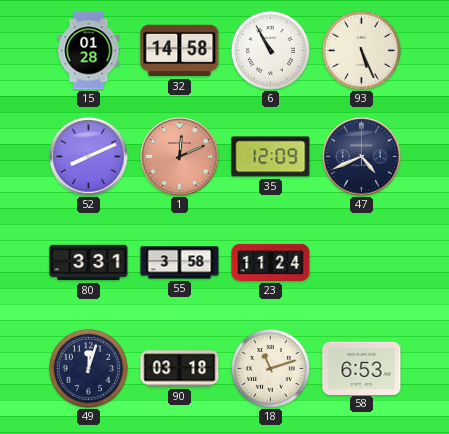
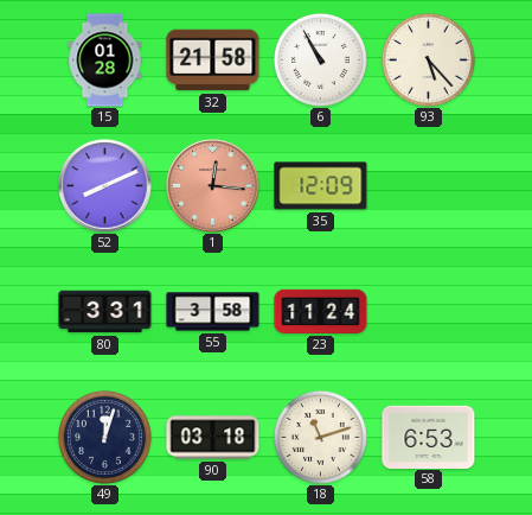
32: 14:58 -> 21:58 (213, 61)
93: 5:26 -> 5:23 (428, 59)
1: 12:11 -> 12:16 (213, 186)
47: 4:41 -> none (362, 157)
